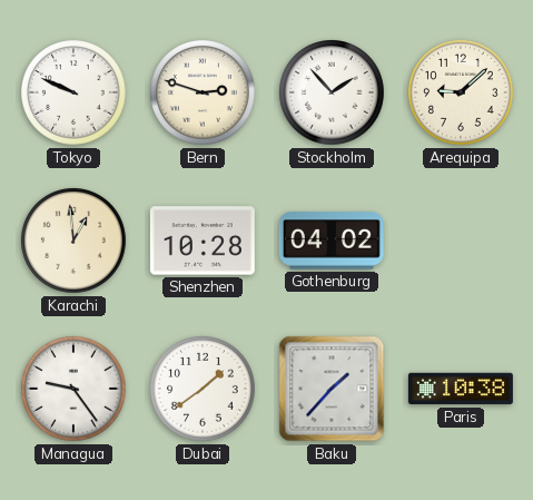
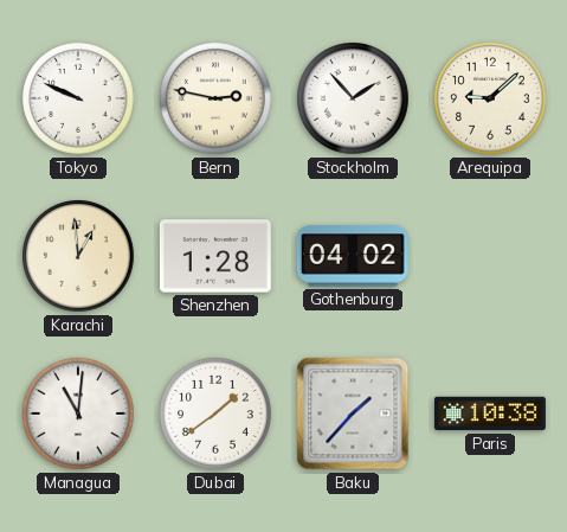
Bern: 2:48 -> 2:47 (217, 100)
Shenzhen: 10:28 -> 1:28 (215, 256)
Managua: 9:24 -> 11:01 (79, 415)
